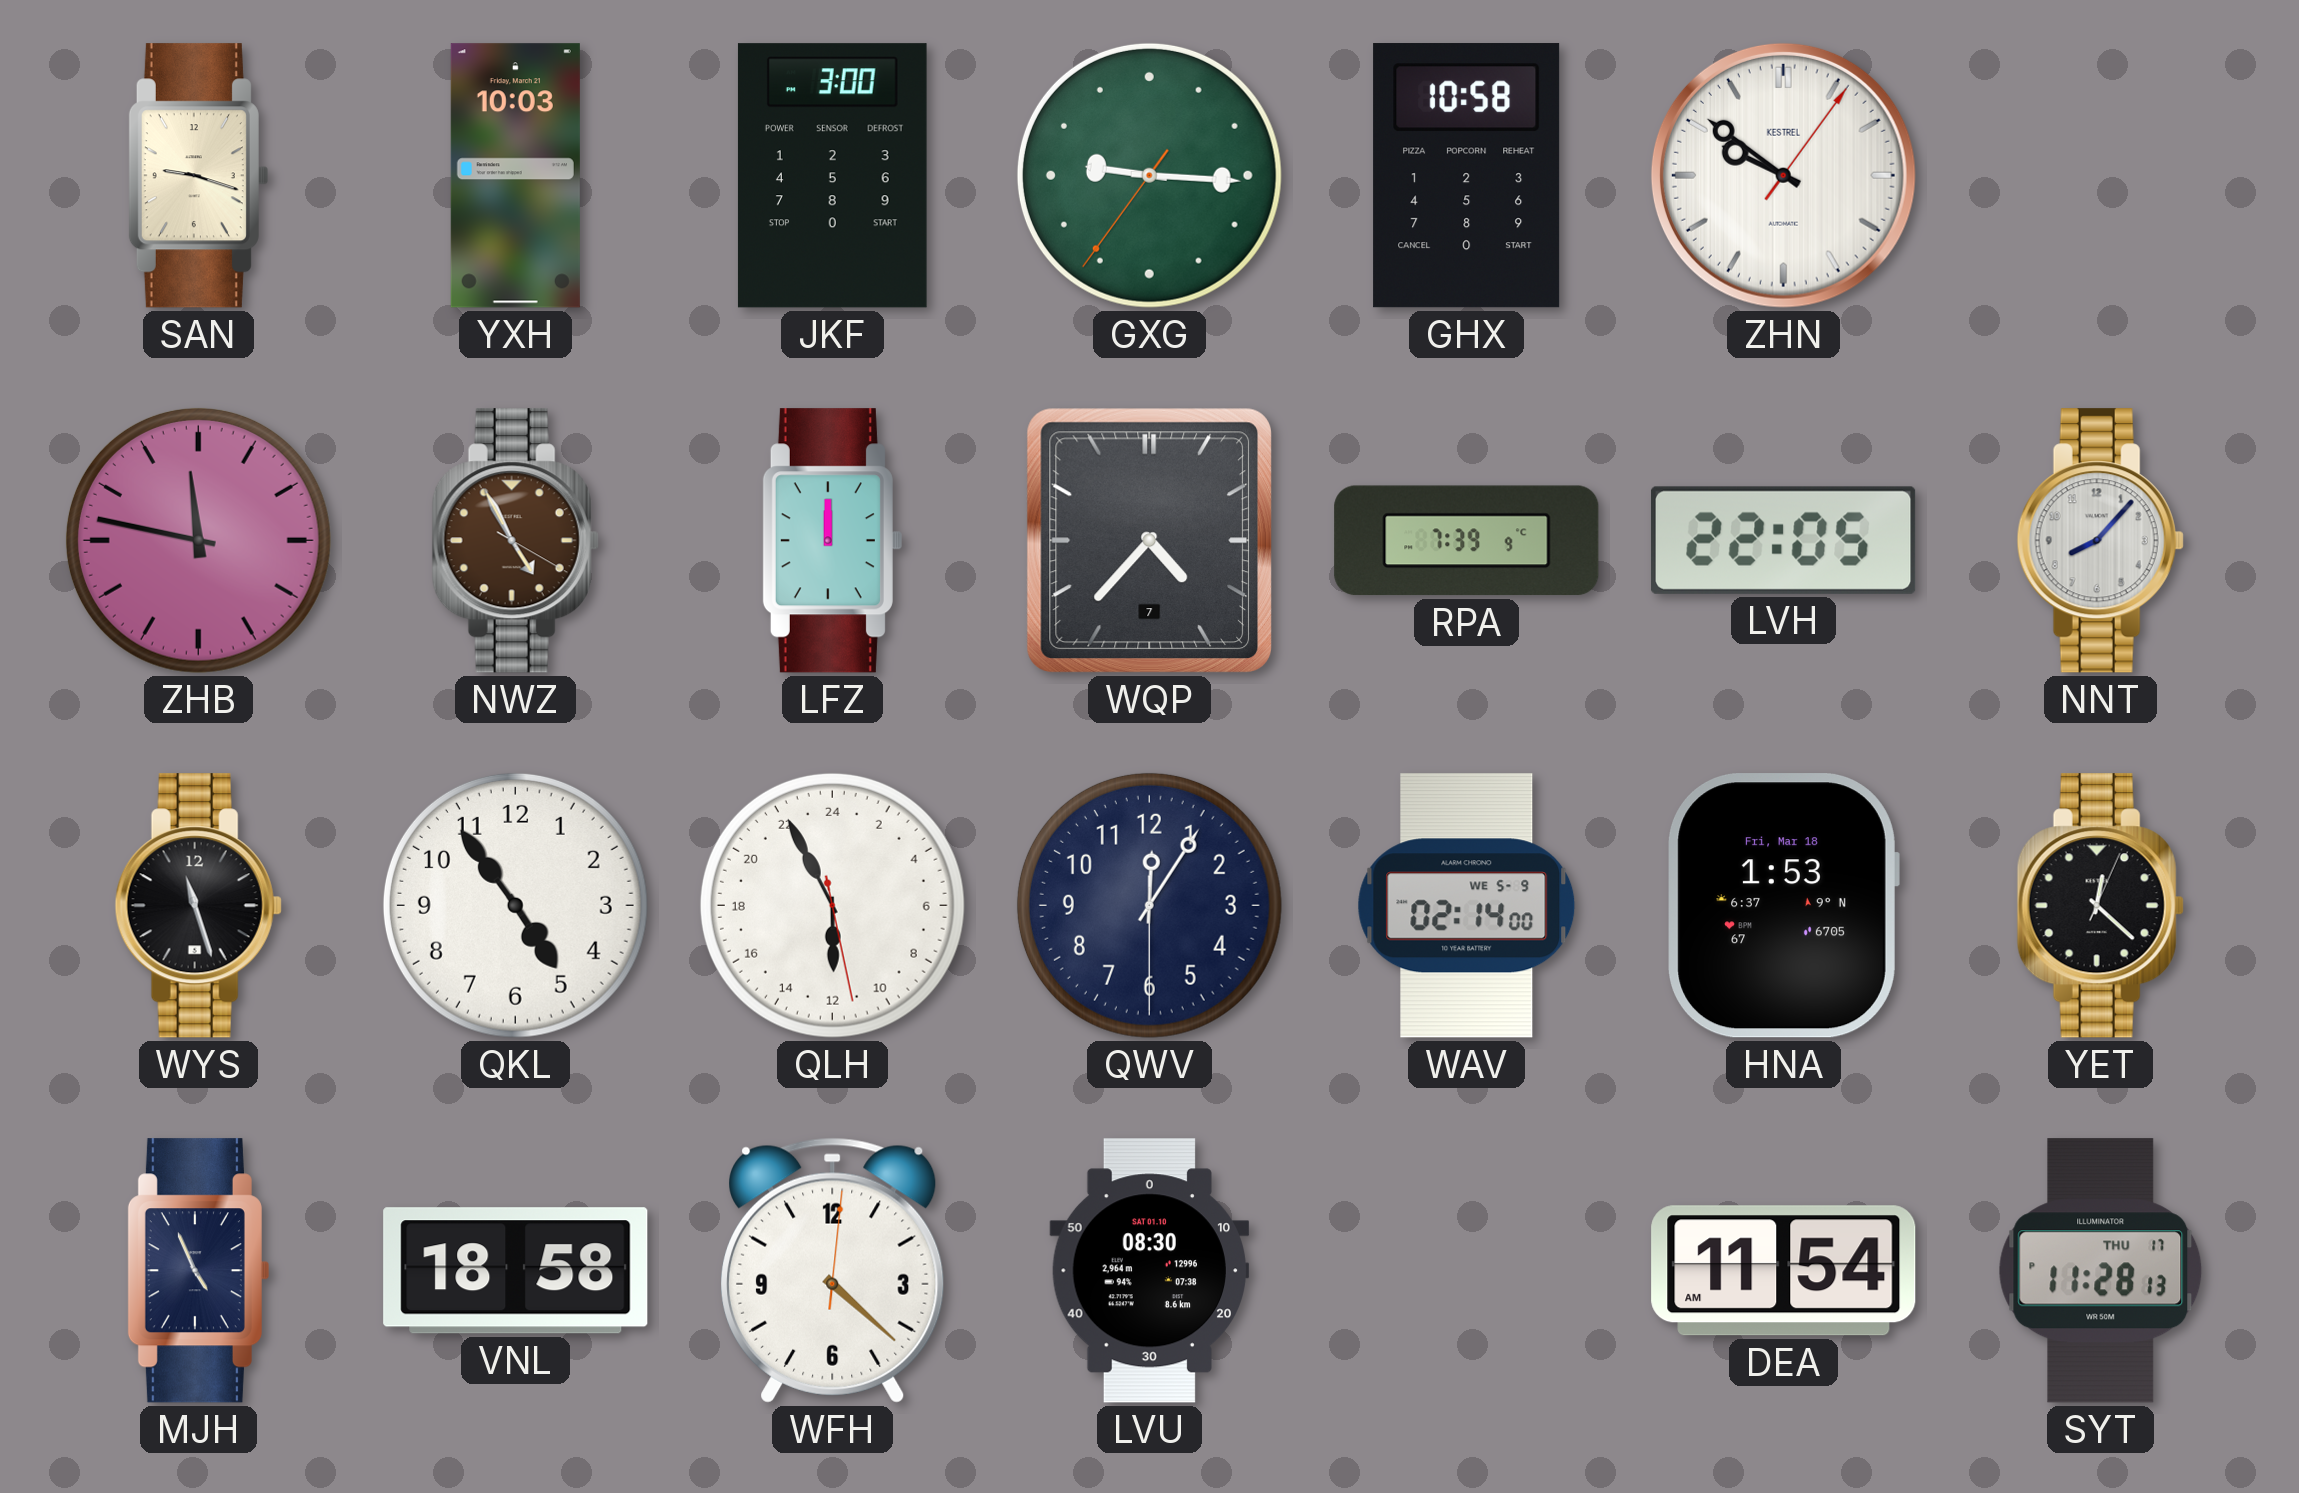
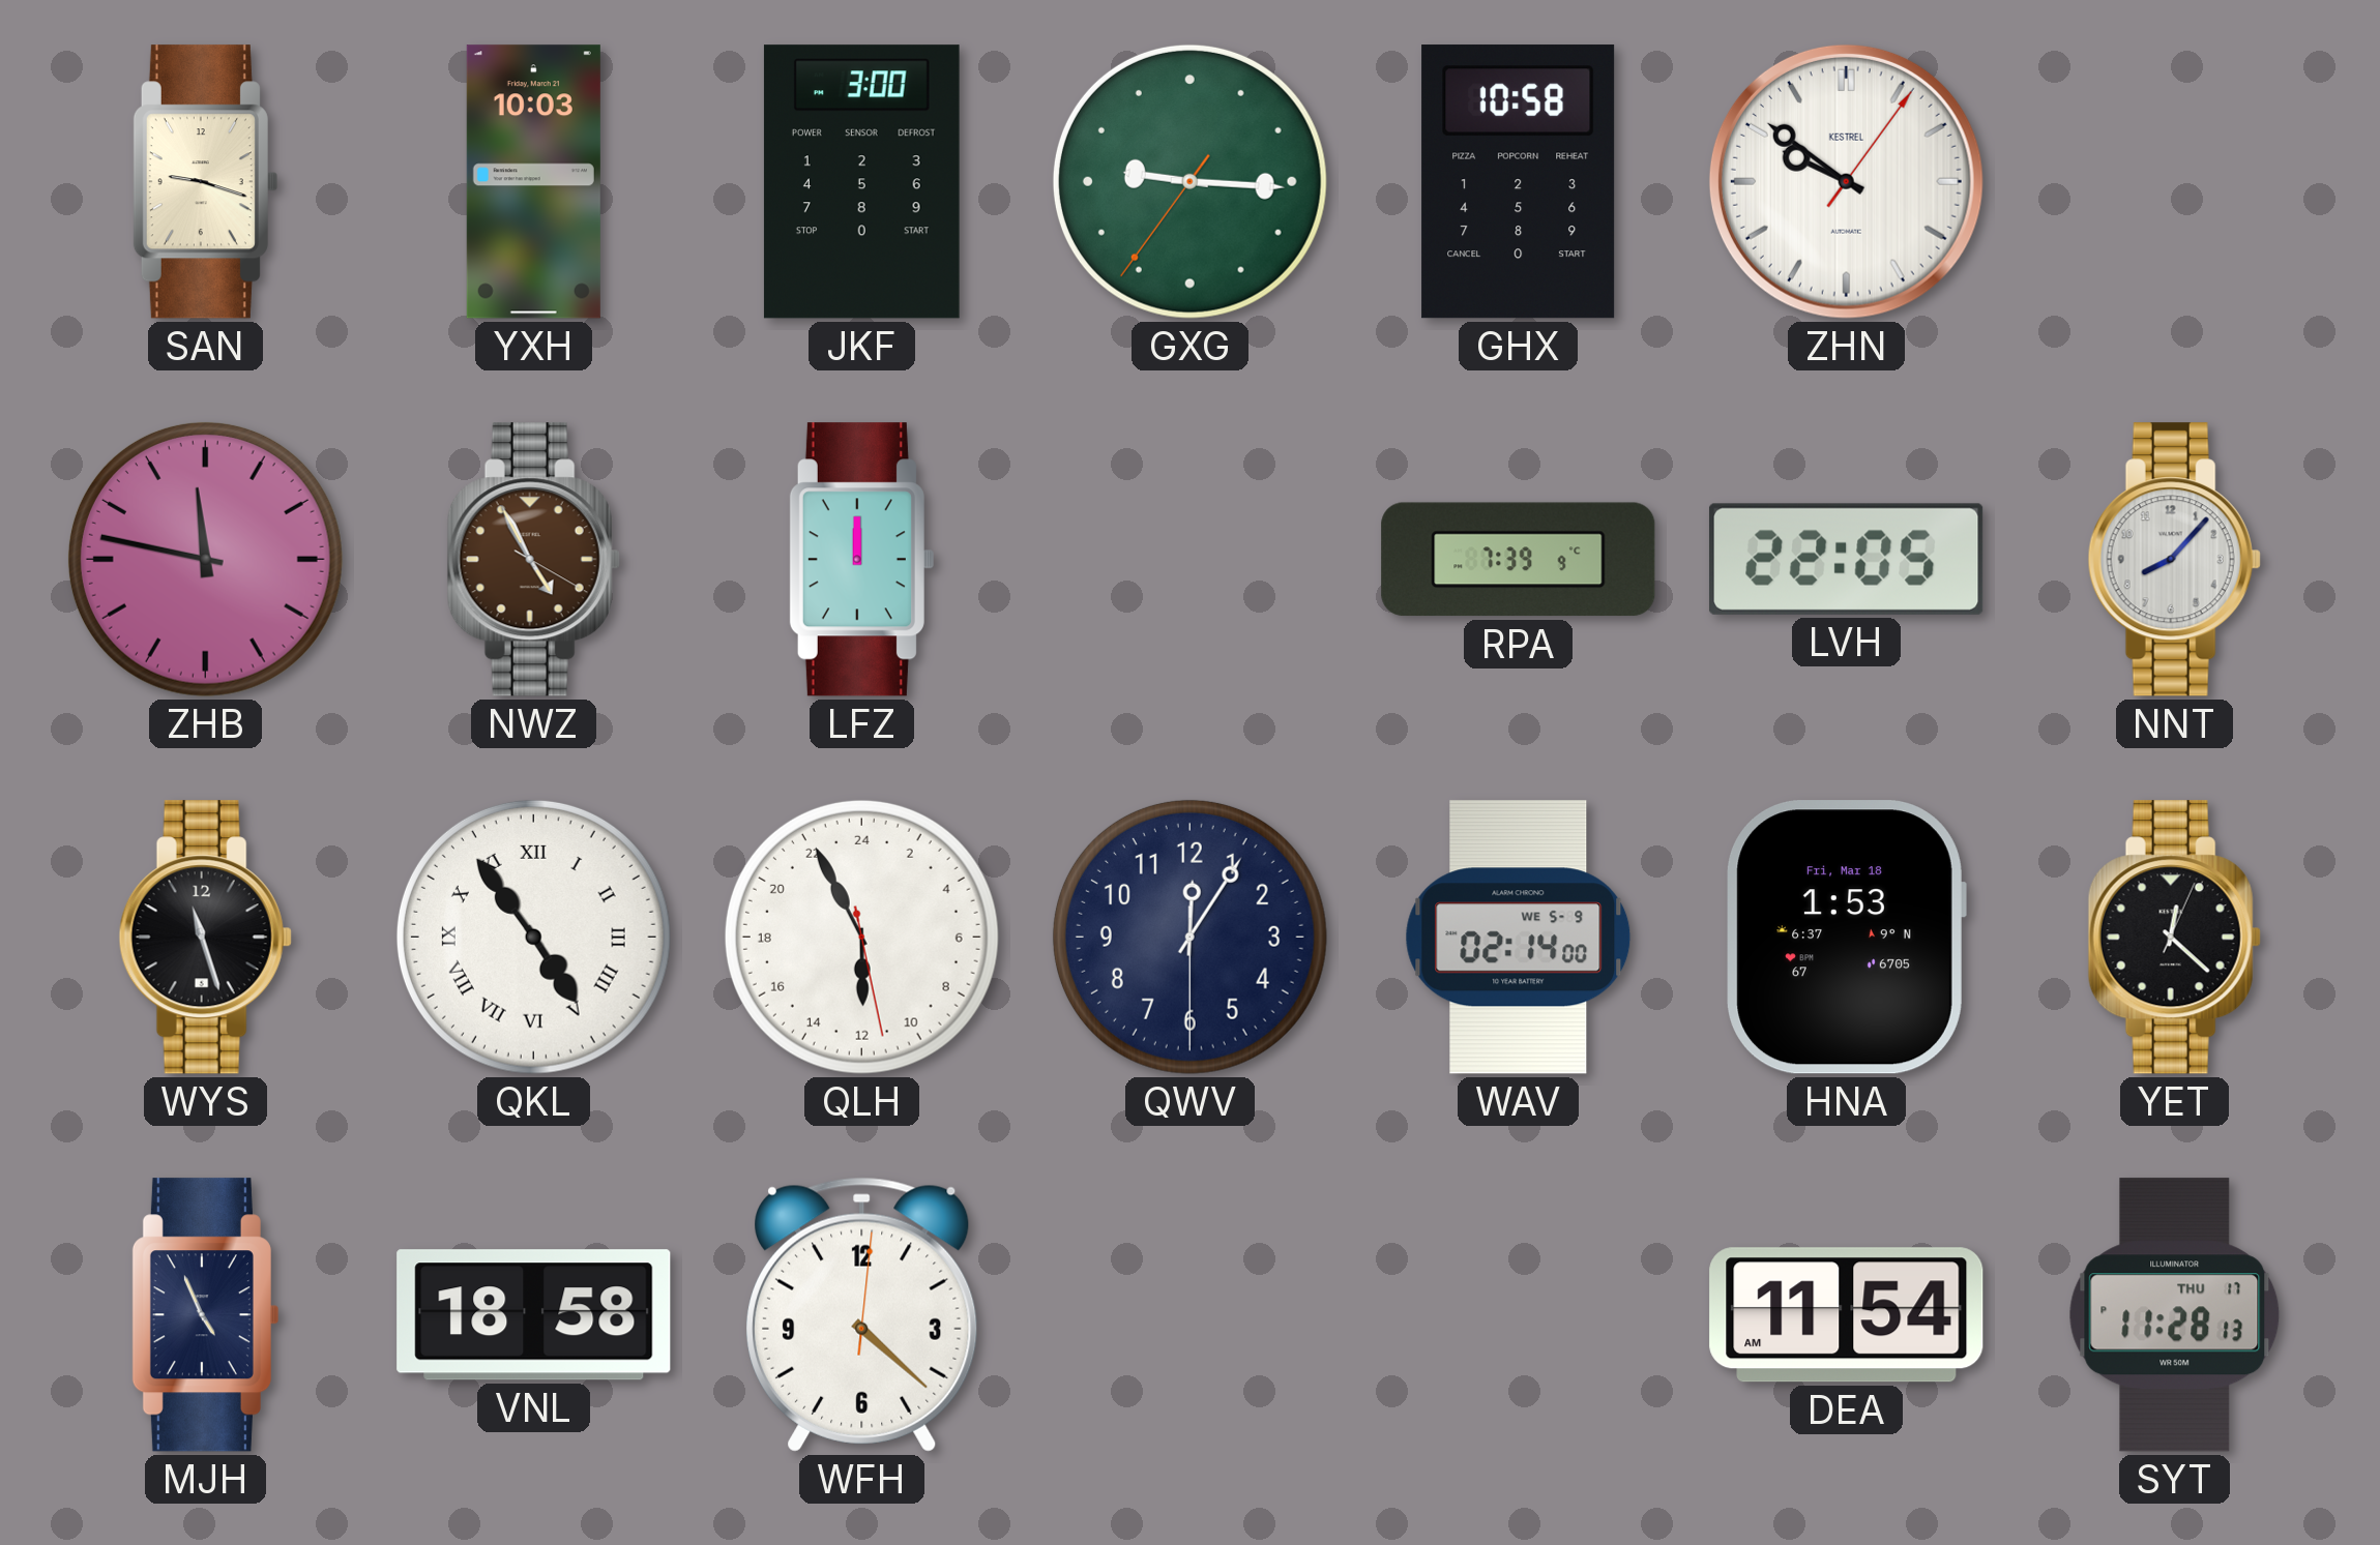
WQP: 4:37 -> none (1149, 540)
QKL numerals: Arabic -> Roman (533, 937)
LVU: 08:30 -> none (1150, 1271)
